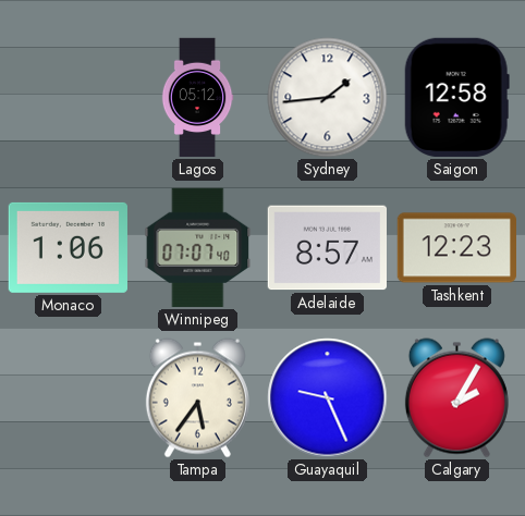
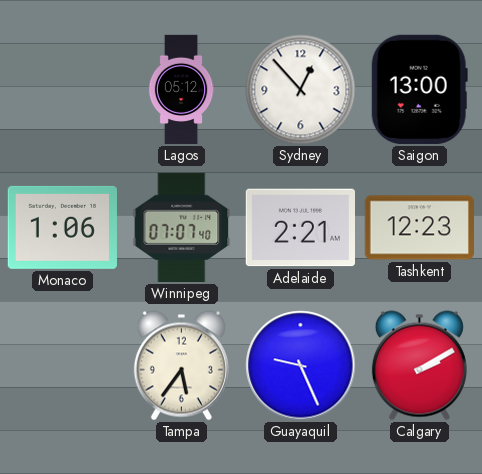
Sydney: 1:44 -> 12:53 (301, 90)
Saigon: 12:58 -> 13:00 (419, 89)
Adelaide: 8:57 -> 2:21 (300, 228)
Calgary: 2:05 -> 2:10 (419, 366)
